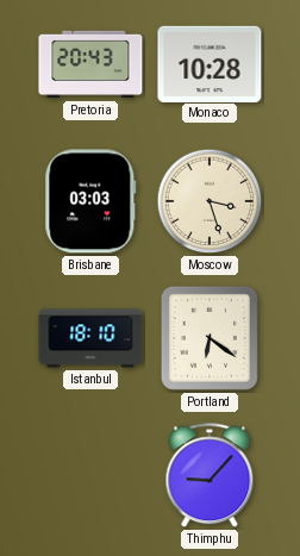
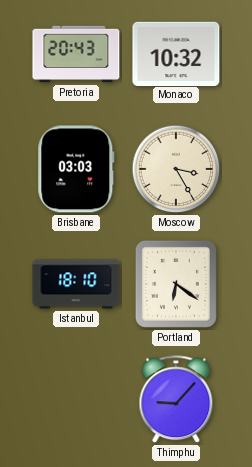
Monaco: 10:28 -> 10:32 (176, 53)
Moscow: 3:27 -> 3:25 (176, 169)
